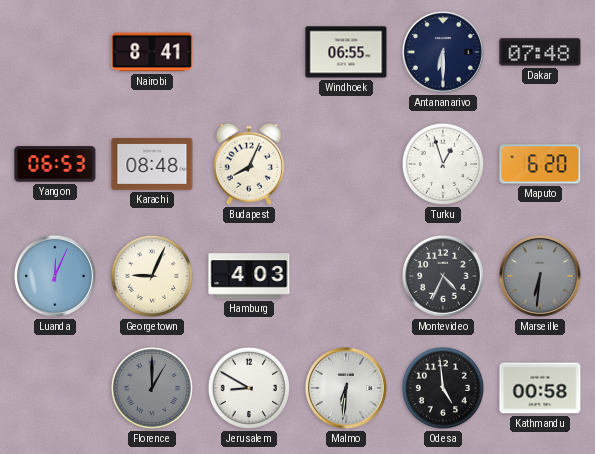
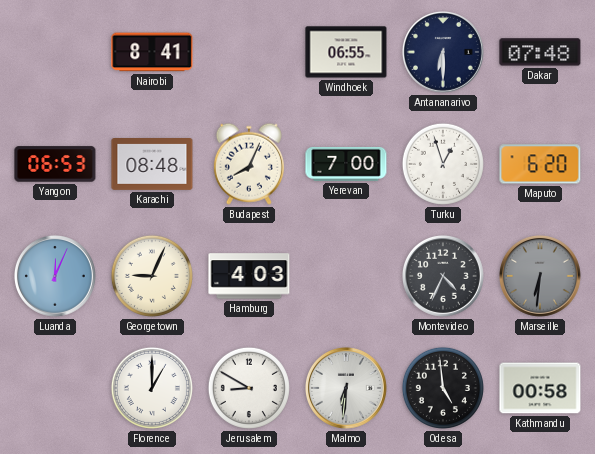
Yerevan: none -> 7:00 (346, 164)
Florence dial: grey -> white (152, 388)
